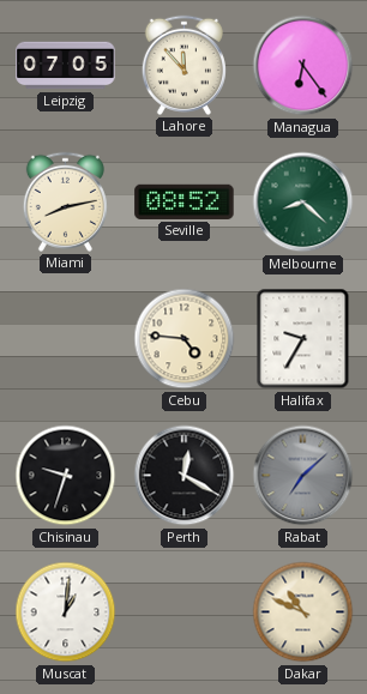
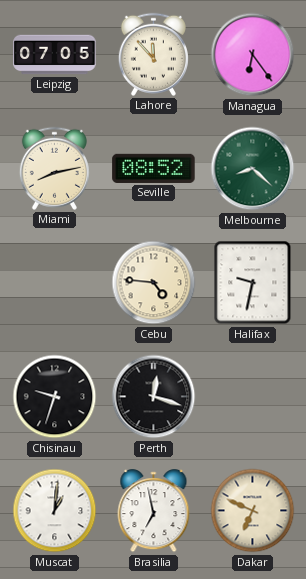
Halifax: 9:35 -> 9:32 (253, 283)
Perth: 12:20 -> 12:18 (154, 397)
Rabat: 7:08 -> none (303, 476)
Brasilia: none -> 6:58 (154, 511)
Dakar: 10:49 -> 6:49 (253, 511)
